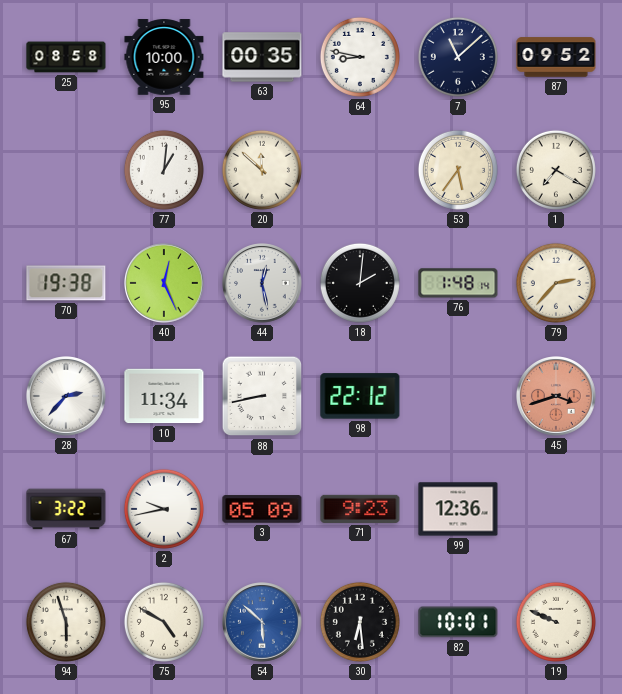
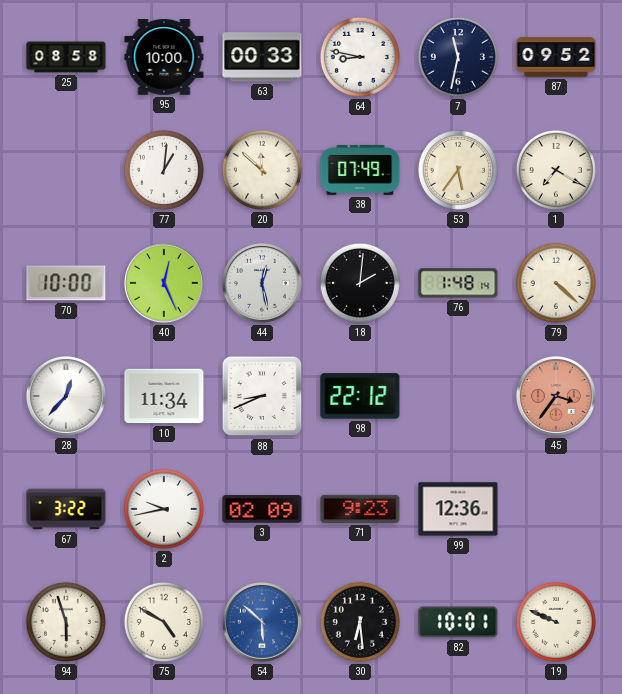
63: 00:35 -> 00:33 (262, 57)
7: 11:08 -> 11:32 (458, 57)
38: none -> 07:49 (360, 170)
70: 19:38 -> 10:00 (66, 283)
79: 2:37 -> 4:22 (556, 283)
28: 2:37 -> 12:37 (66, 396)
88: 8:43 -> 8:41 (262, 396)
45: 3:42 -> 3:36 (556, 396)
3: 05:09 -> 02:09 (262, 509)
